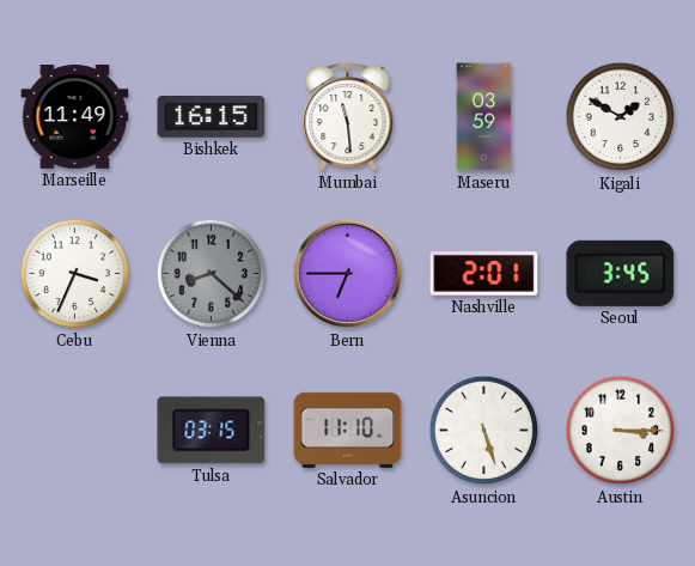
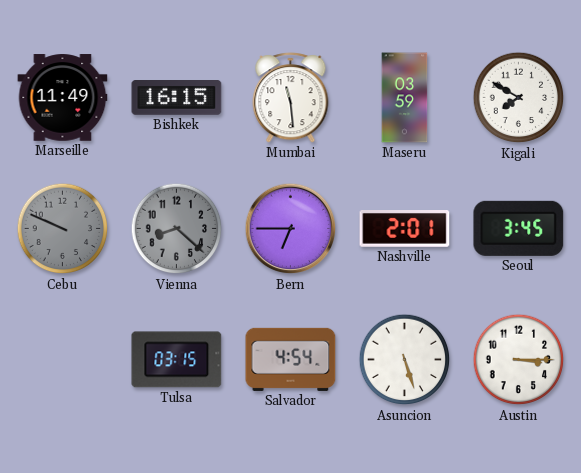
Kigali: 1:50 -> 7:50 (519, 98)
Cebu: 3:34 -> 9:49 (63, 229)
Cebu dial: white -> grey (63, 229)
Salvador: 11:10 -> 4:54 (291, 359)
